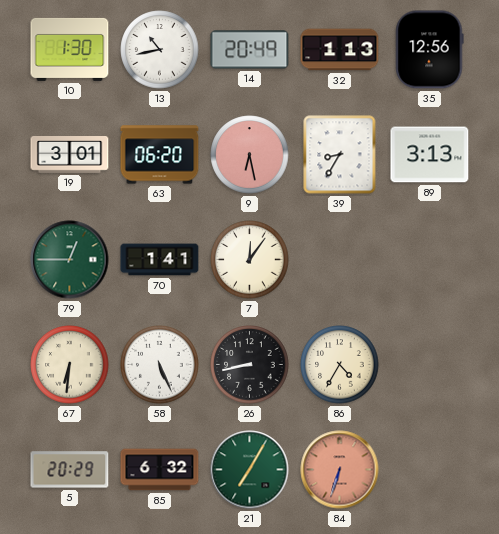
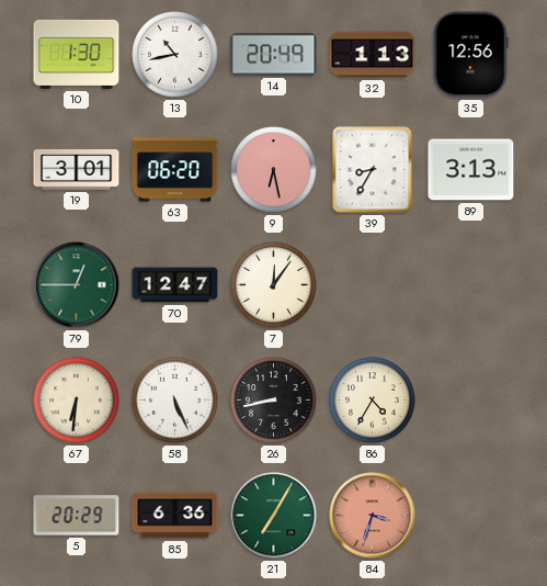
70: 1:41 -> 12:47 (175, 285)
85: 6:32 -> 6:36 (175, 516)
84: 6:33 -> 3:33 (373, 516)
